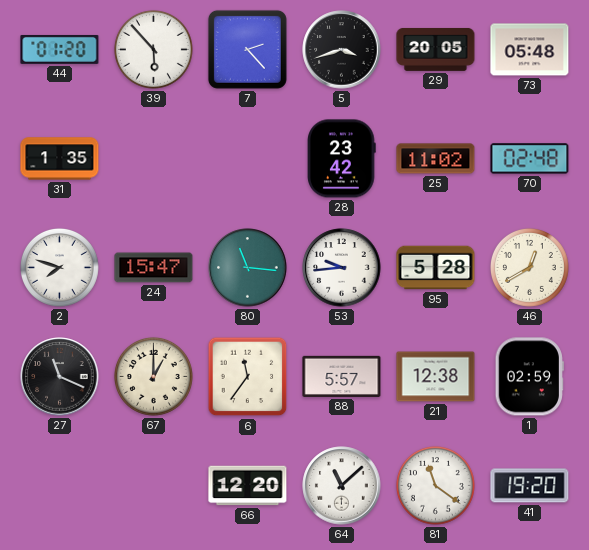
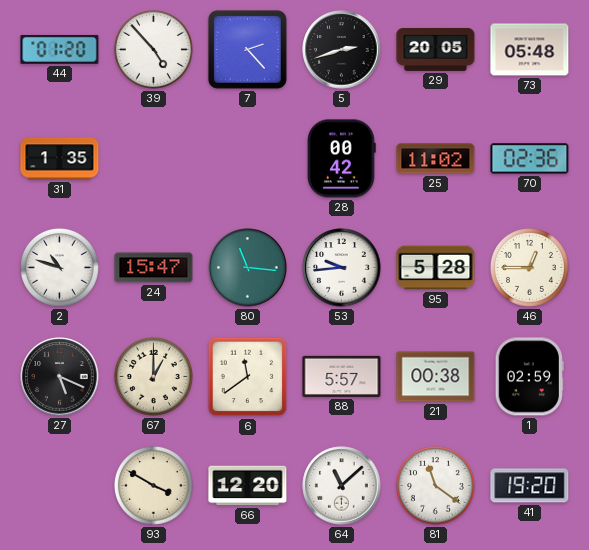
39: 5:53 -> 4:53 (153, 49)
5: 3:42 -> 2:42 (342, 50)
28: 23:42 -> 00:42 (342, 159)
70: 02:48 -> 02:36 (530, 159)
2: 7:48 -> 10:48 (59, 267)
46: 12:40 -> 12:45 (529, 267)
27: 11:19 -> 5:19 (60, 377)
6: 11:36 -> 11:39 (248, 377)
21: 12:38 -> 00:38 (436, 377)
93: none -> 3:50 (153, 485)
